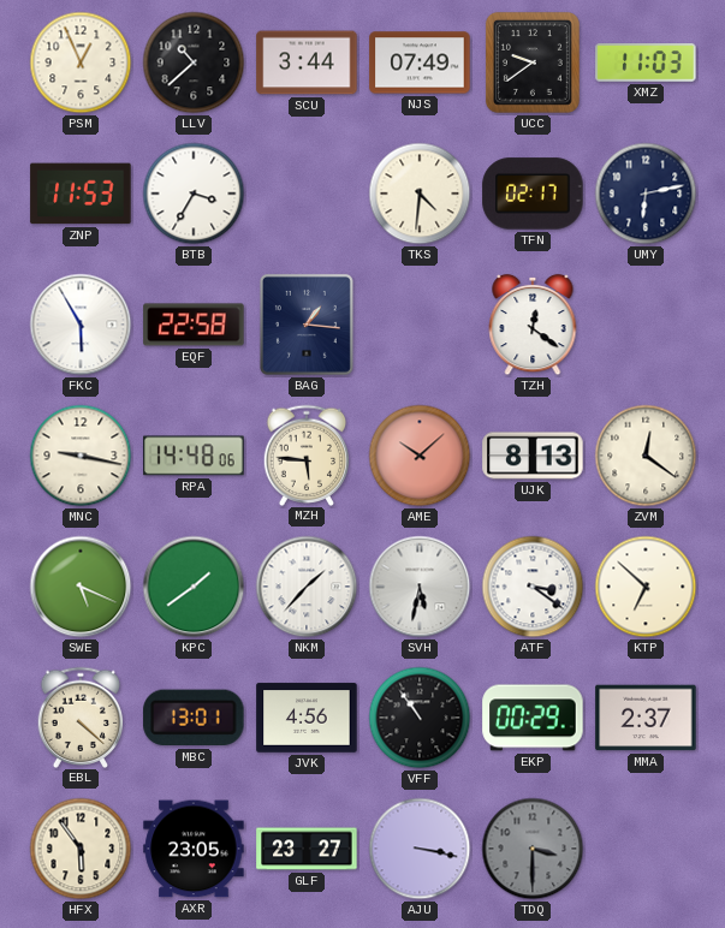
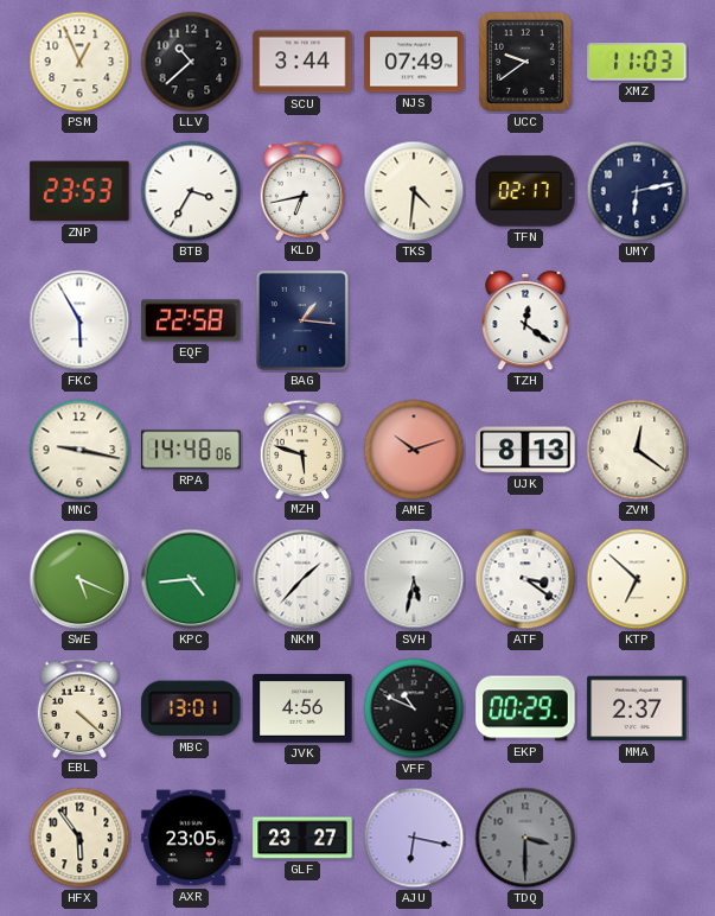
ZNP: 11:53 -> 23:53 (79, 191)
KLD: none -> 6:43 (302, 190)
MZH: 5:46 -> 5:48 (302, 449)
AME: 10:08 -> 10:12 (414, 450)
KPC: 1:39 -> 4:44 (191, 579)
VFF: 10:54 -> 10:49 (414, 708)
AJU: 3:17 -> 6:17 (414, 838)
